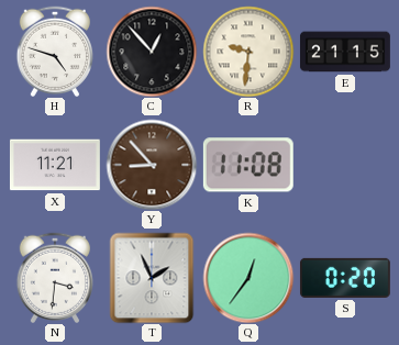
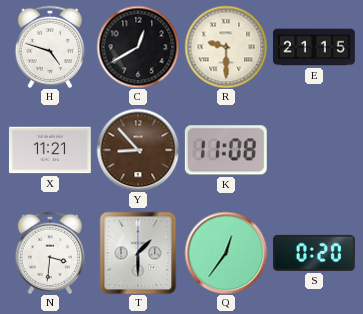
C: 12:53 -> 12:40 (138, 47)
R: 9:31 -> 9:30 (226, 47)
T: 1:56 -> 1:30 (138, 253)
